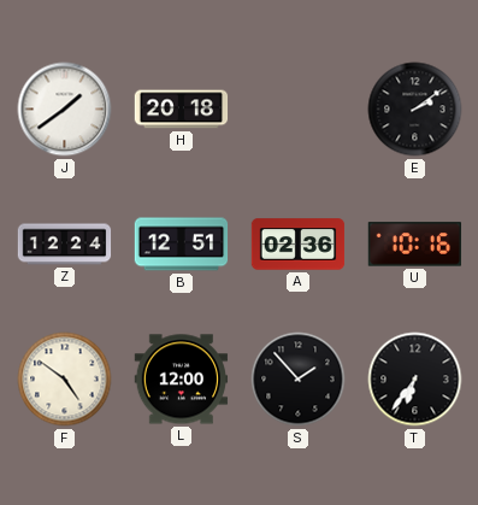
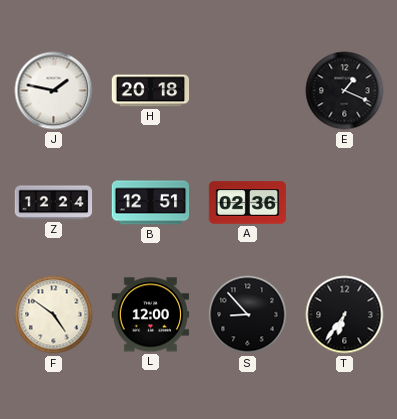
J: 1:39 -> 1:47 (54, 91)
E: 2:09 -> 1:19 (345, 91)
U: 10:16 -> none (415, 245)
S: 1:53 -> 8:53 (248, 315)
